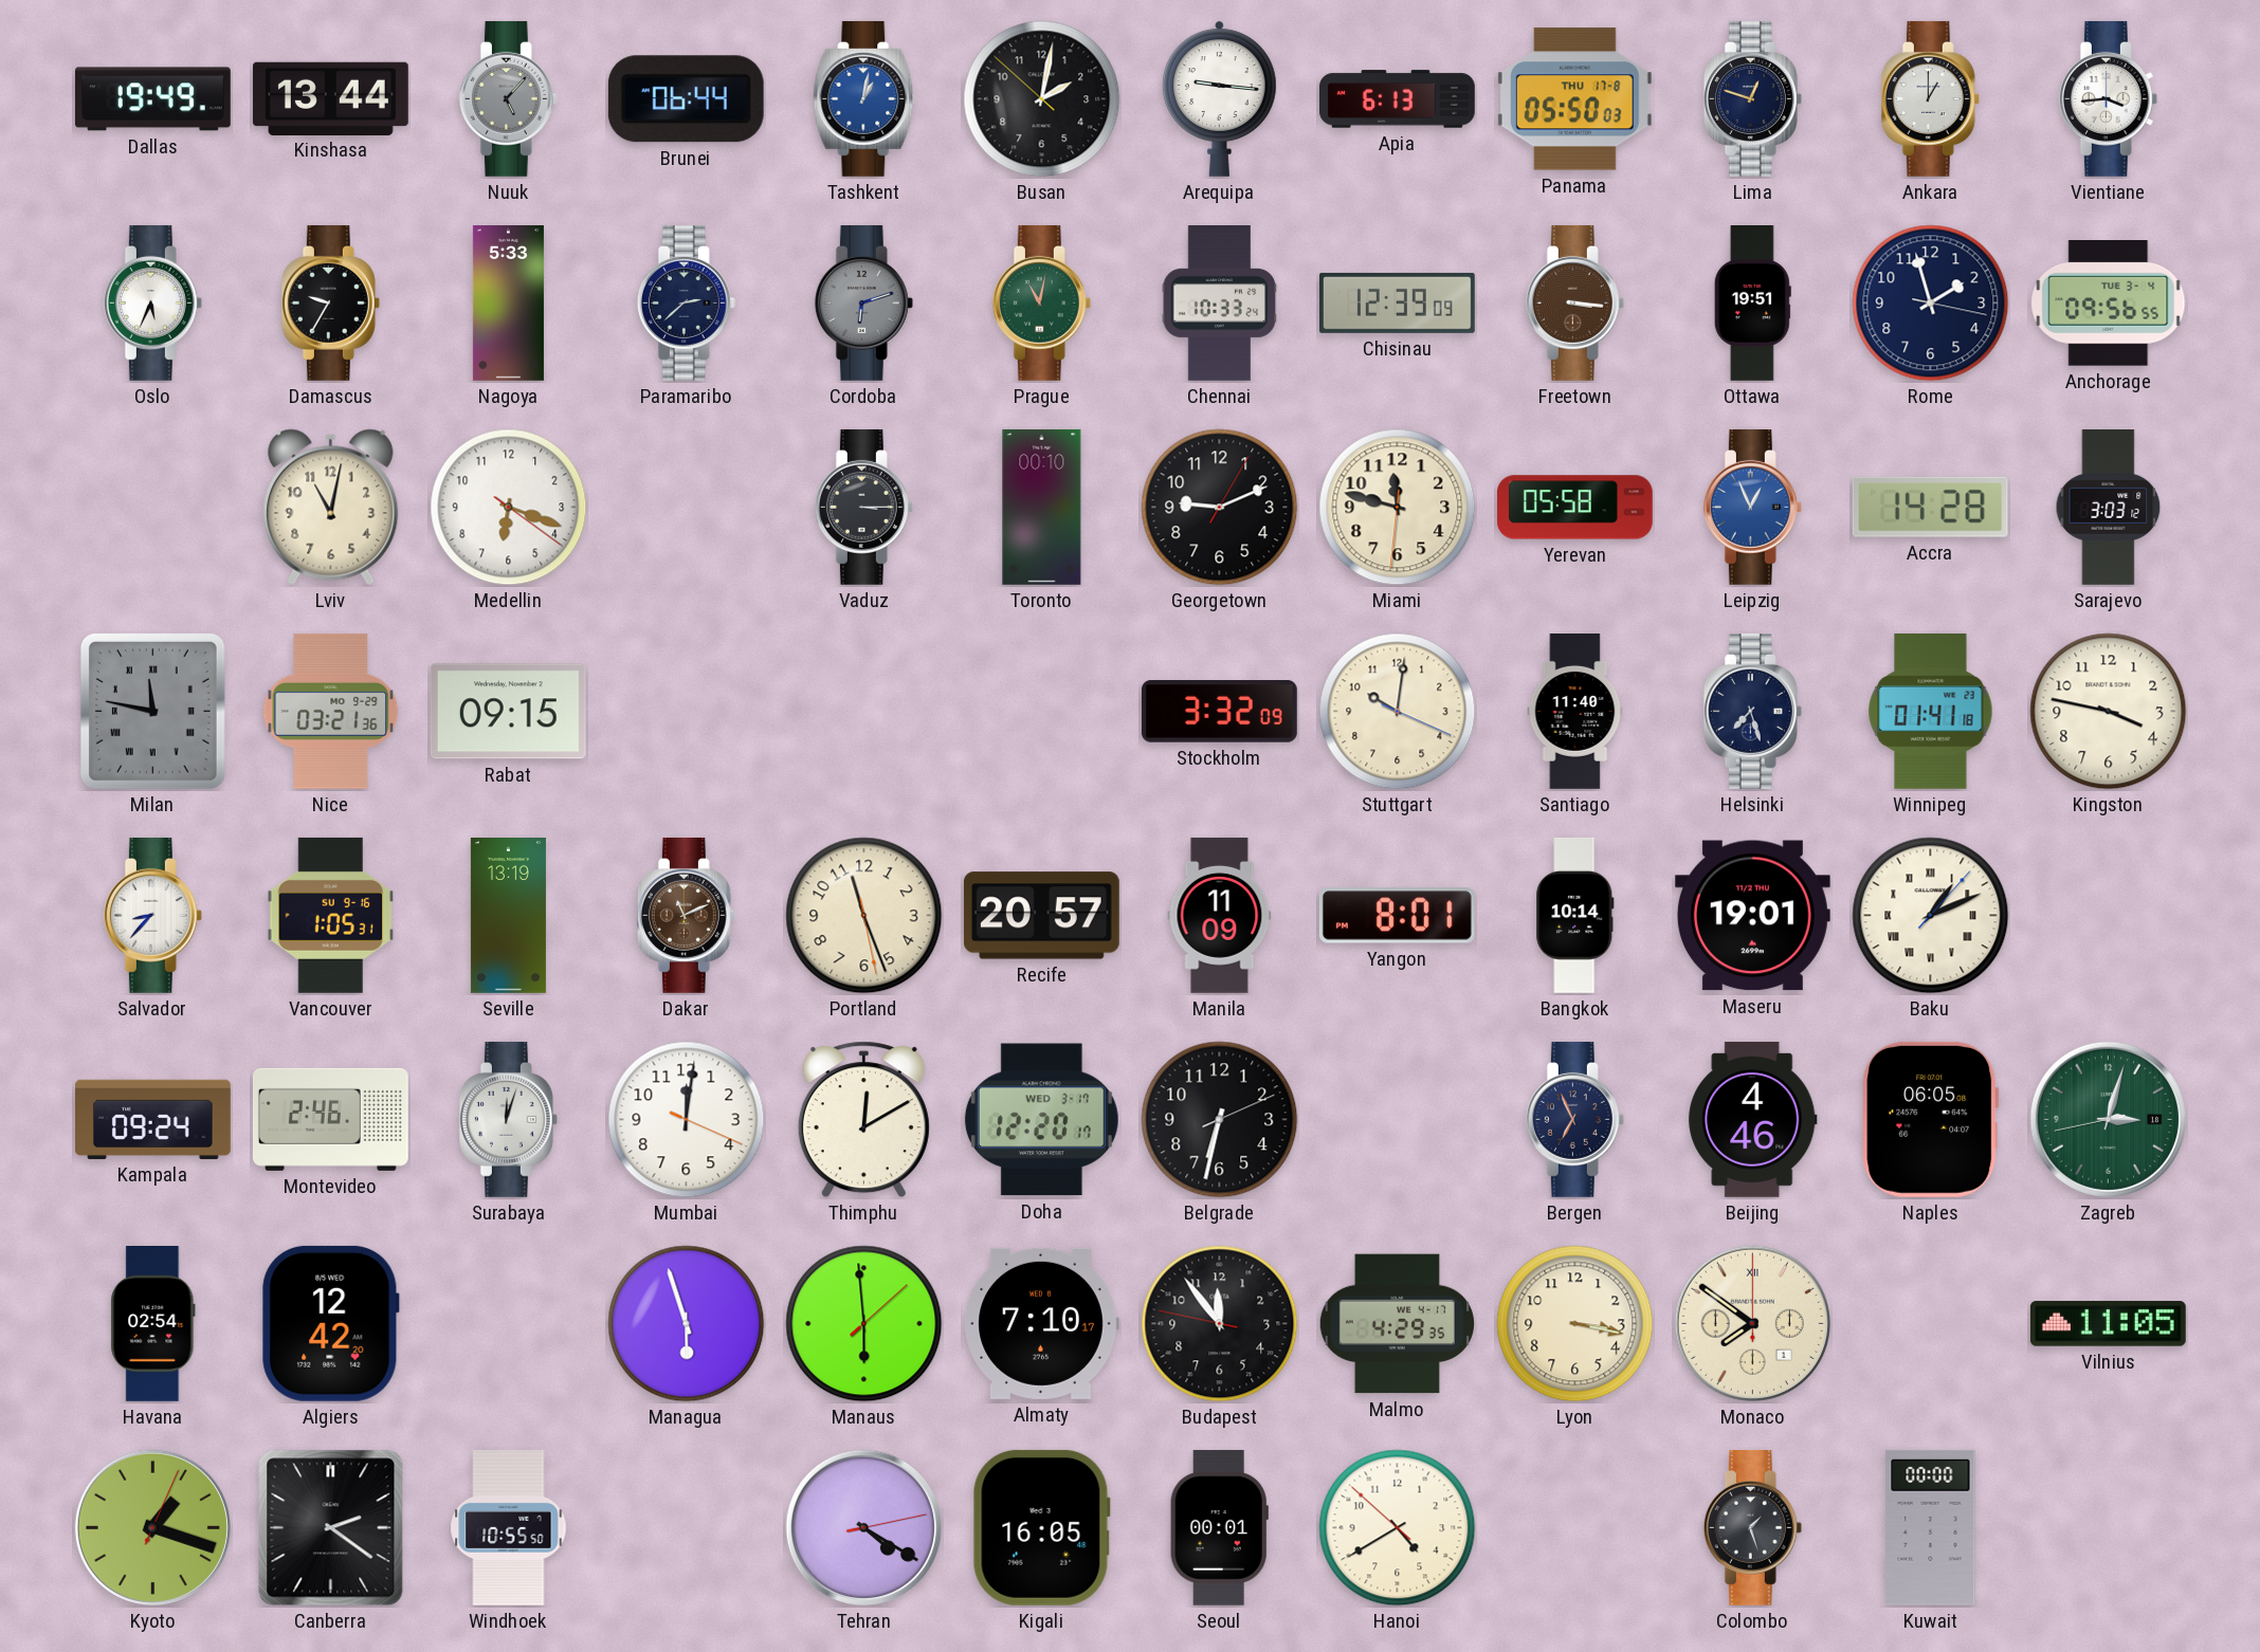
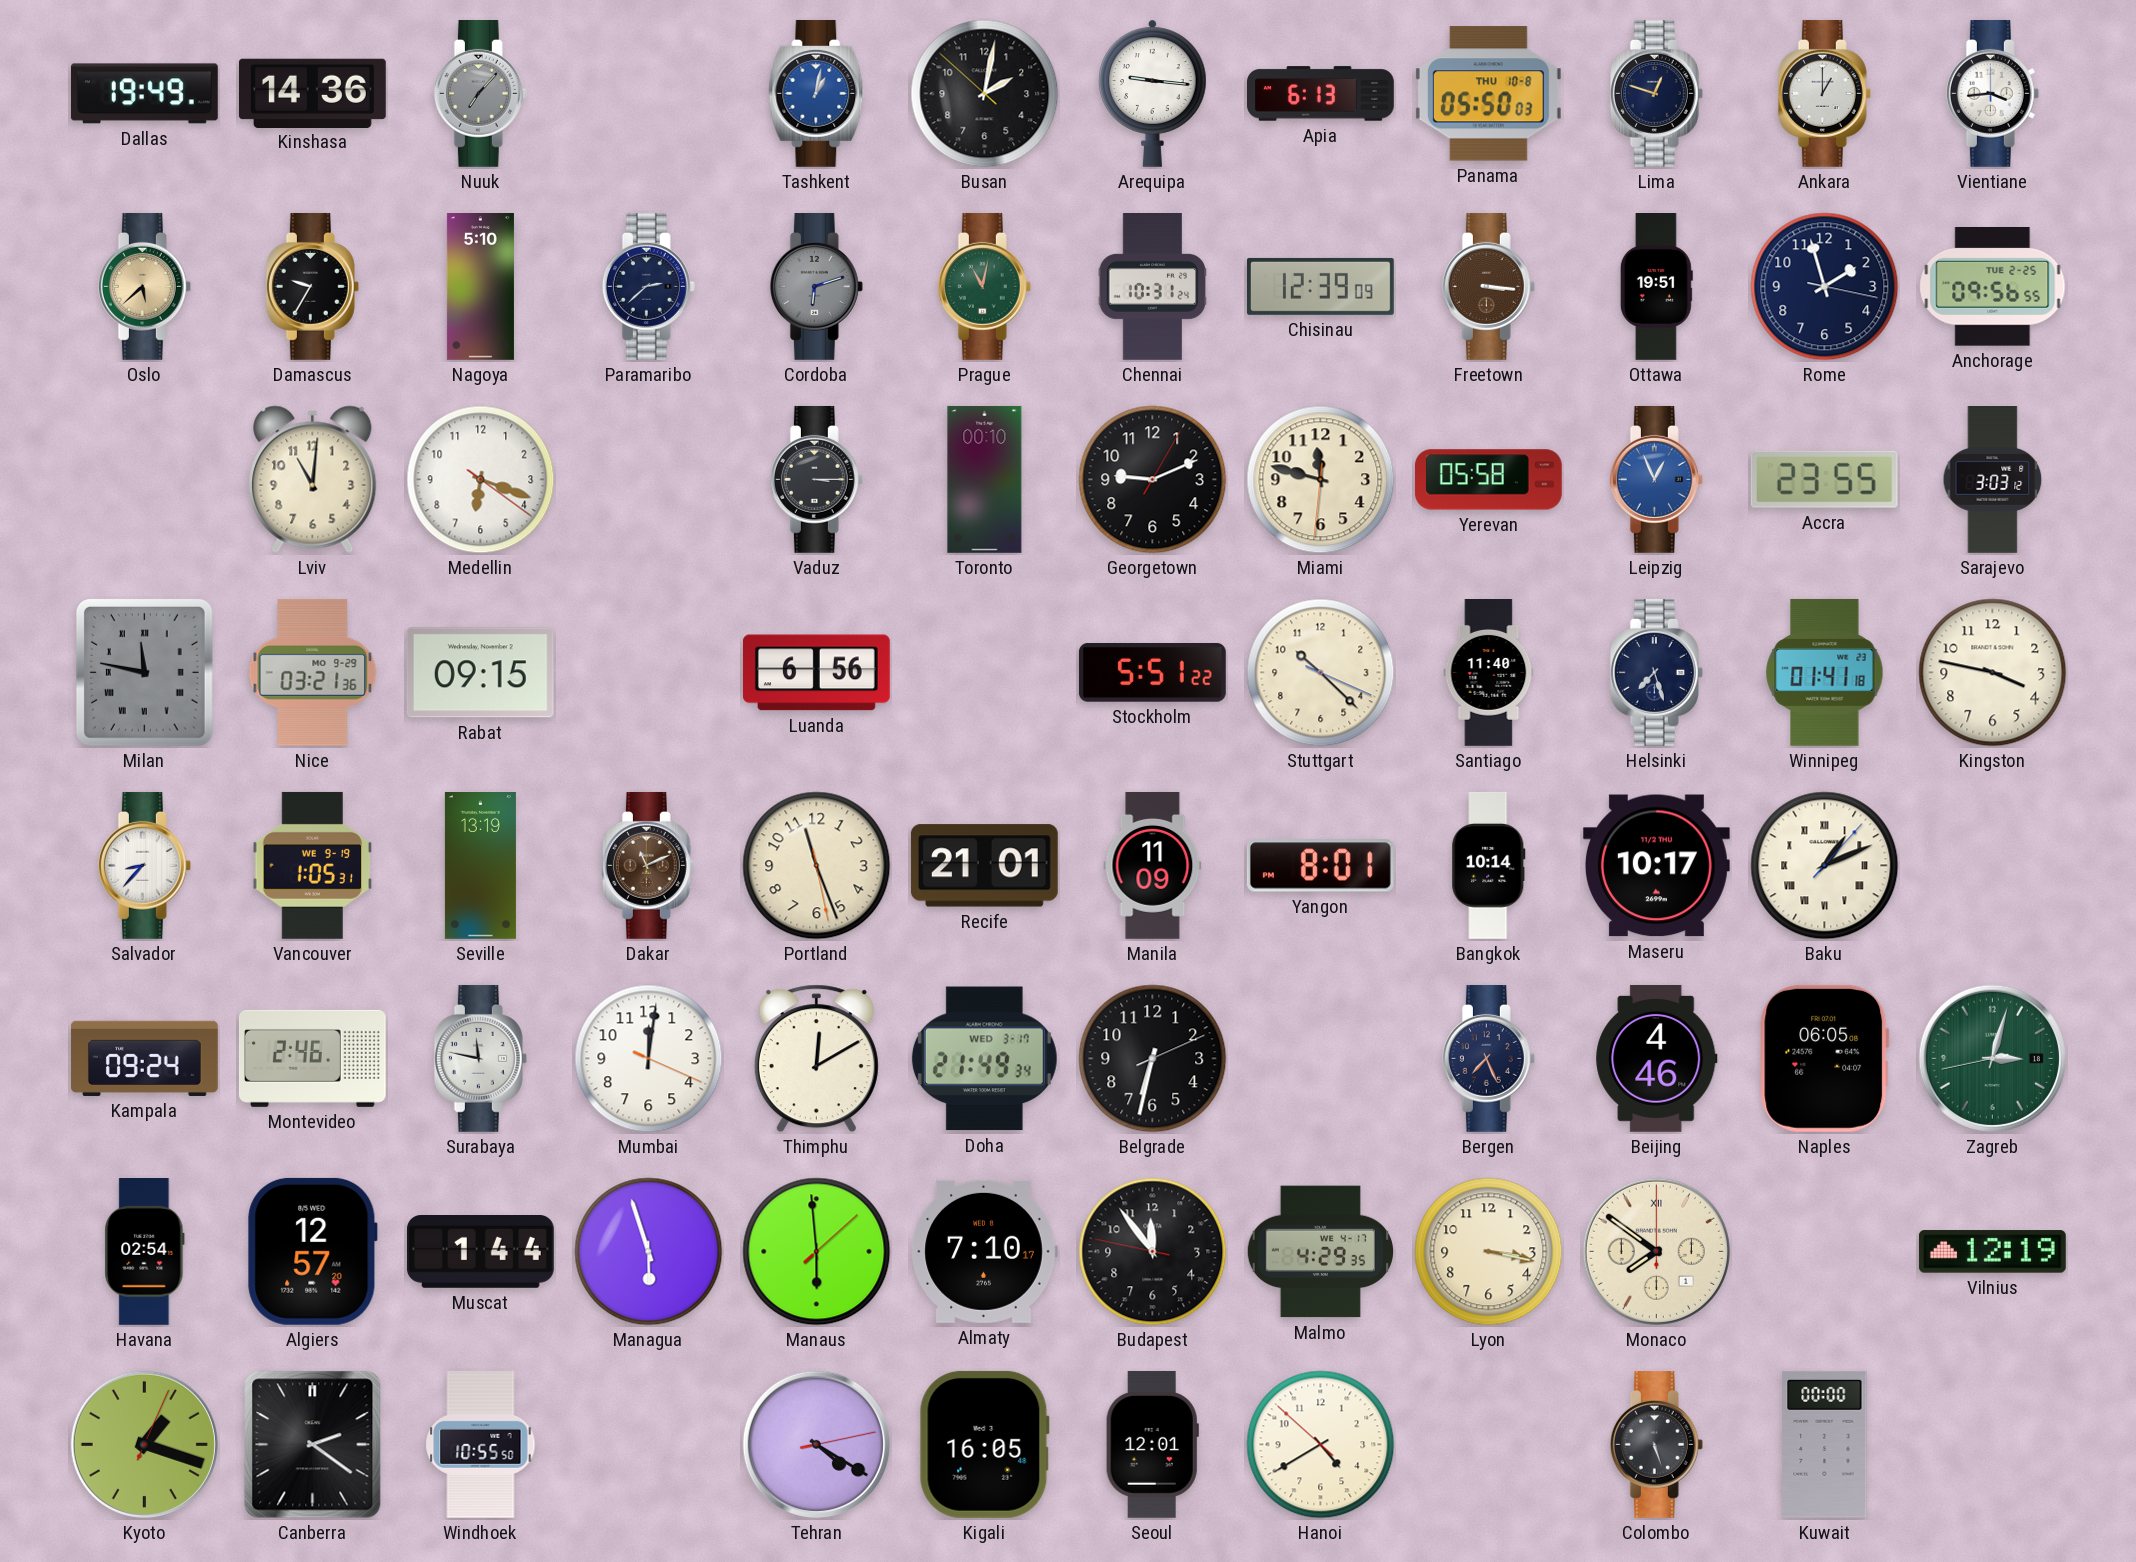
Kinshasa: 13:44 -> 14:36 (312, 93)
Nuuk: 5:07 -> 7:07 (480, 93)
Brunei: 06:44 -> none (686, 99)
Panama date: THU 17-8 -> THU 10-8 (1488, 94)
Oslo: 5:34 -> 5:38 (144, 286)
Oslo dial: white -> champagne (144, 286)
Nagoya: 5:33 -> 5:10 (480, 287)
Chennai: 10:33 -> 10:31 (1153, 287)
Anchorage date: TUE 3-4 -> TUE 2-25 (1993, 287)
Lviv: 11:02 -> 11:01 (313, 480)
Accra: 14:28 -> 23:55 (1824, 479)
Luanda: none -> 6:56 (816, 673)
Stockholm: 3:32 -> 5:51 (1152, 673)
Stuttgart: 10:01 -> 10:22 (1321, 673)
Vancouver date: SU 9-16 -> WE 9-19 (313, 865)
Recife: 20:57 -> 21:01 (984, 866)
Maseru: 19:01 -> 10:17 (1656, 866)
Surabaya: 12:03 -> 11:47 (480, 1058)
Doha: 12:20 -> 21:49 (984, 1059)
Bergen: 6:56 -> 7:26 (1488, 1058)
Algiers: 12:42 -> 12:57 (313, 1251)
Muscat: none -> 1:44 (480, 1252)
Vilnius: 11:05 -> 12:19 (1992, 1252)
Seoul: 00:01 -> 12:01 (1152, 1444)
Colombo: 1:27 -> 5:27 (1656, 1444)
